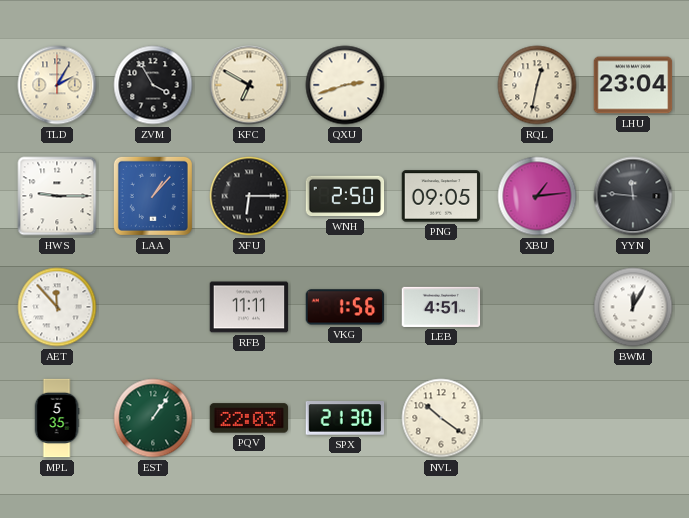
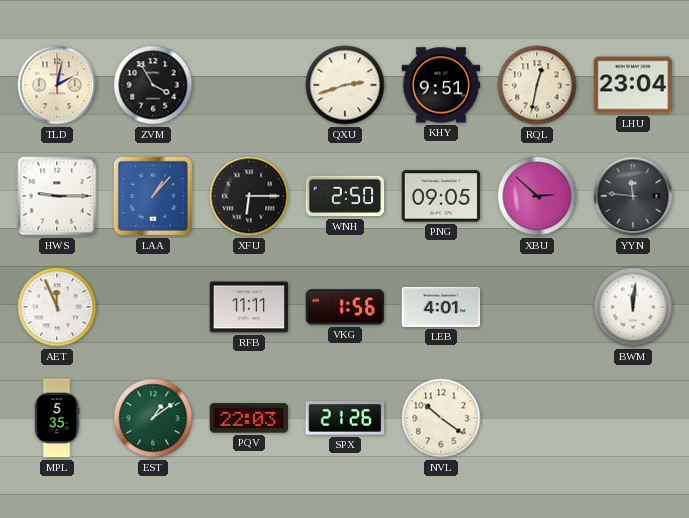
TLD: 2:05 -> 2:02 (57, 85)
KFC: 6:50 -> none (249, 85)
KHY: none -> 9:51 (441, 85)
XBU: 1:14 -> 2:52 (537, 196)
AET: 11:53 -> 11:56 (57, 307)
LEB: 4:51 -> 4:01 (441, 307)
BWM: 12:05 -> 12:01 (633, 307)
EST: 1:06 -> 1:09 (153, 418)
SPX: 21:30 -> 21:26 (345, 419)
